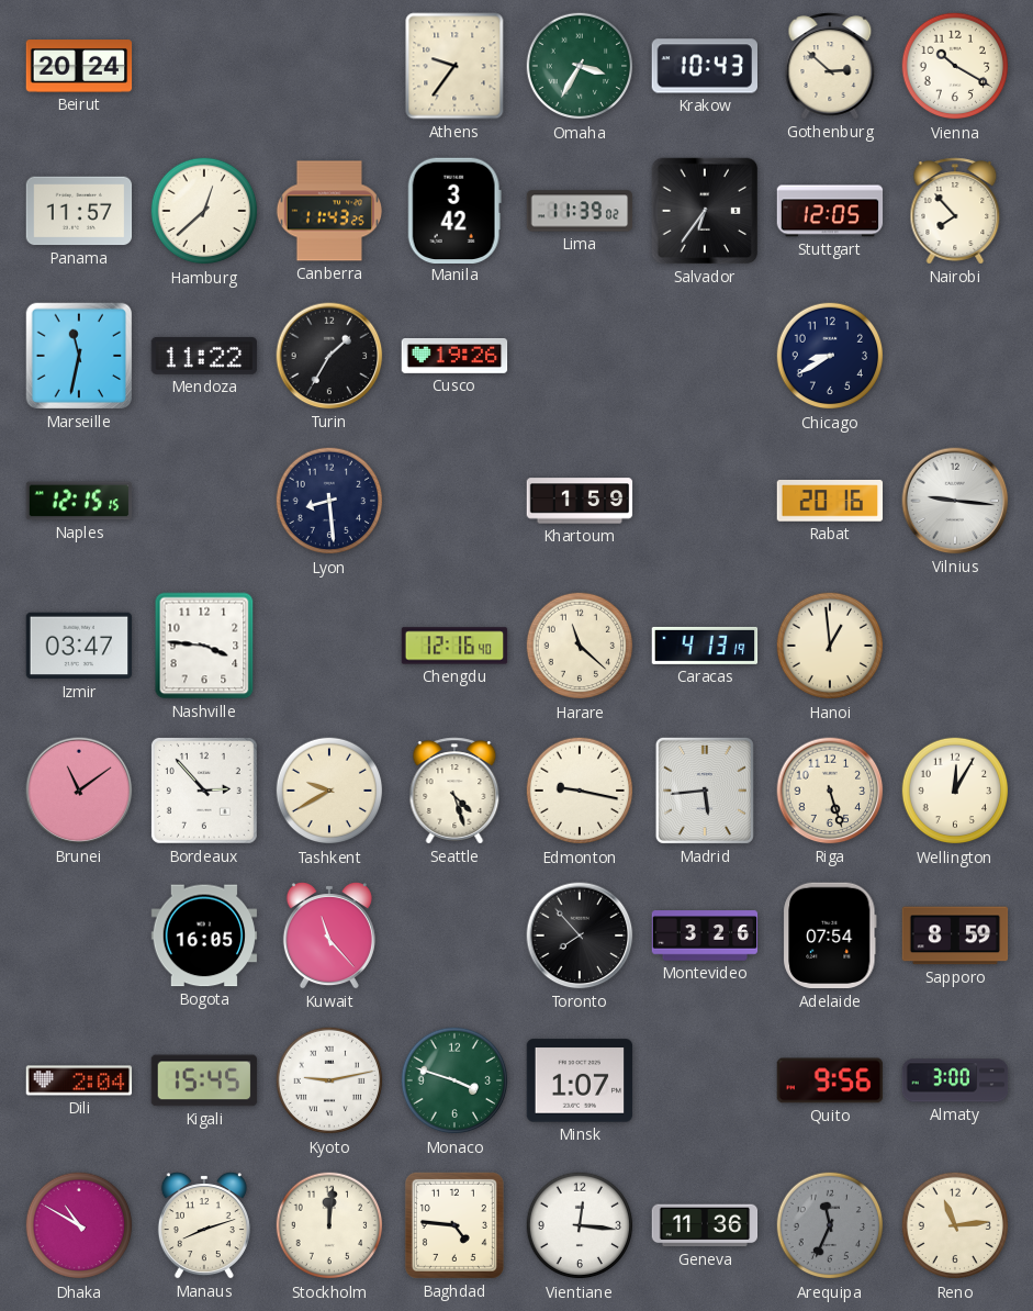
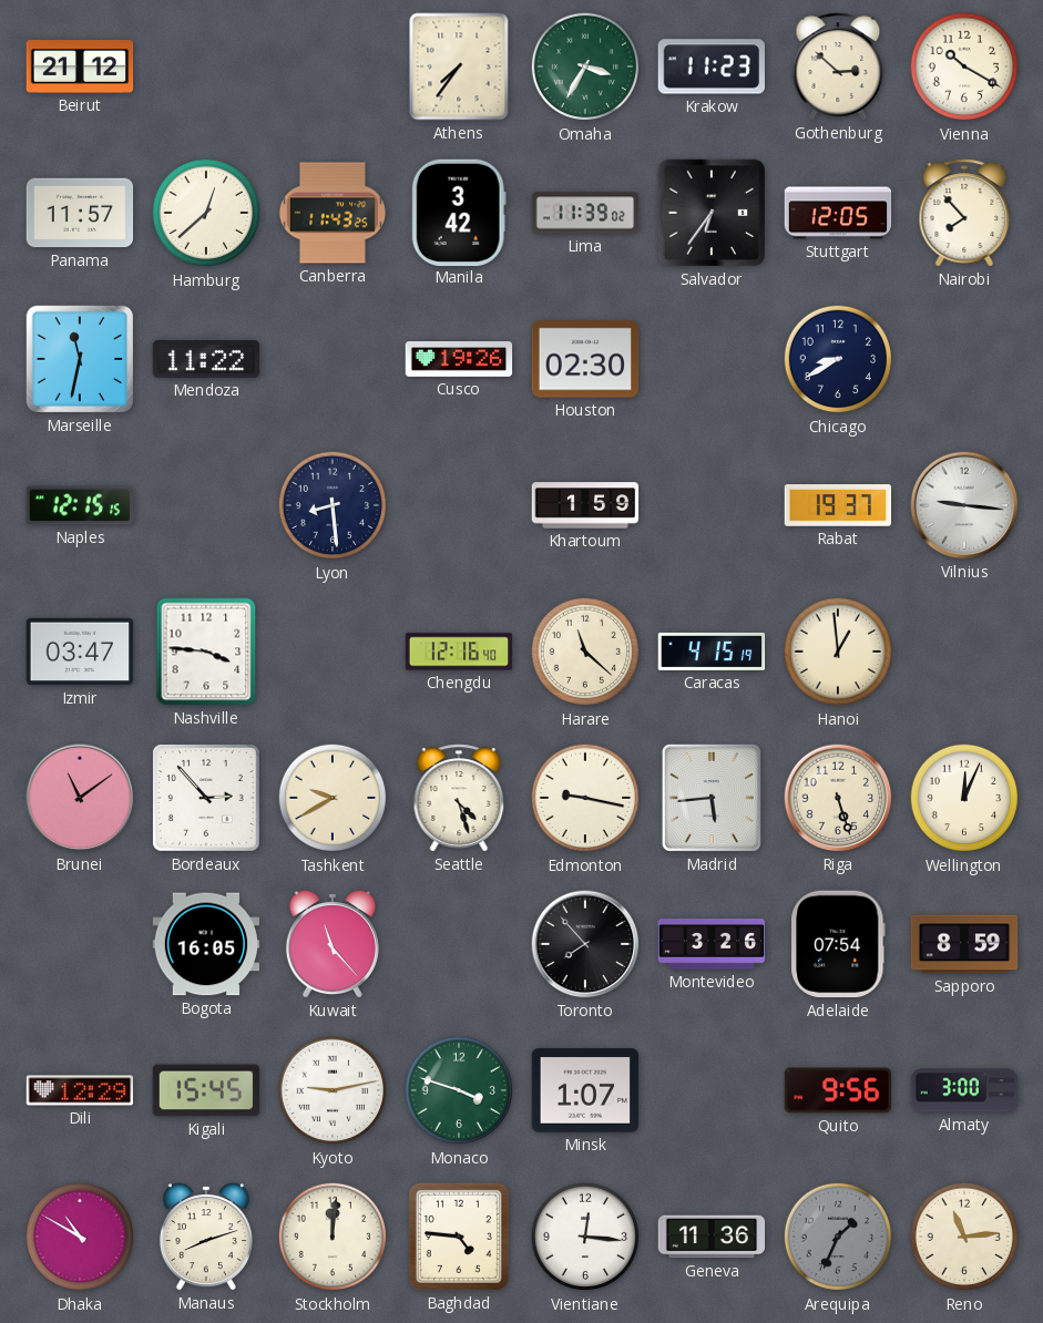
Beirut: 20:24 -> 21:12 (80, 66)
Athens: 9:36 -> 7:36 (459, 66)
Krakow: 10:43 -> 11:23 (710, 66)
Turin: 1:35 -> none (329, 356)
Houston: none -> 02:30 (585, 359)
Rabat: 20:16 -> 19:37 (838, 505)
Caracas: 4:13 -> 4:15 (712, 652)
Wellington: 12:05 -> 12:04 (964, 798)
Dili: 2:04 -> 12:29 (80, 1090)
Arequipa: 11:34 -> 1:34 (838, 1237)
